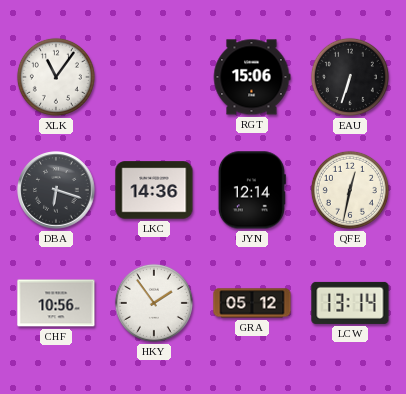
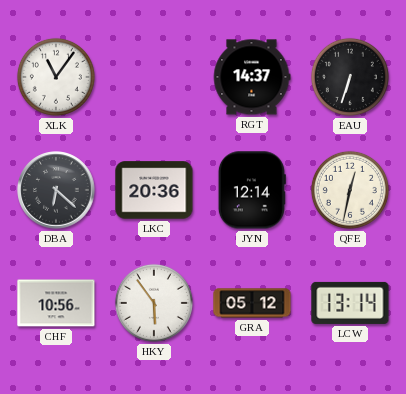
RGT: 15:06 -> 14:37 (252, 77)
DBA: 6:18 -> 6:22 (56, 190)
LKC: 14:36 -> 20:36 (154, 190)
HKY: 1:54 -> 5:54 (154, 303)
